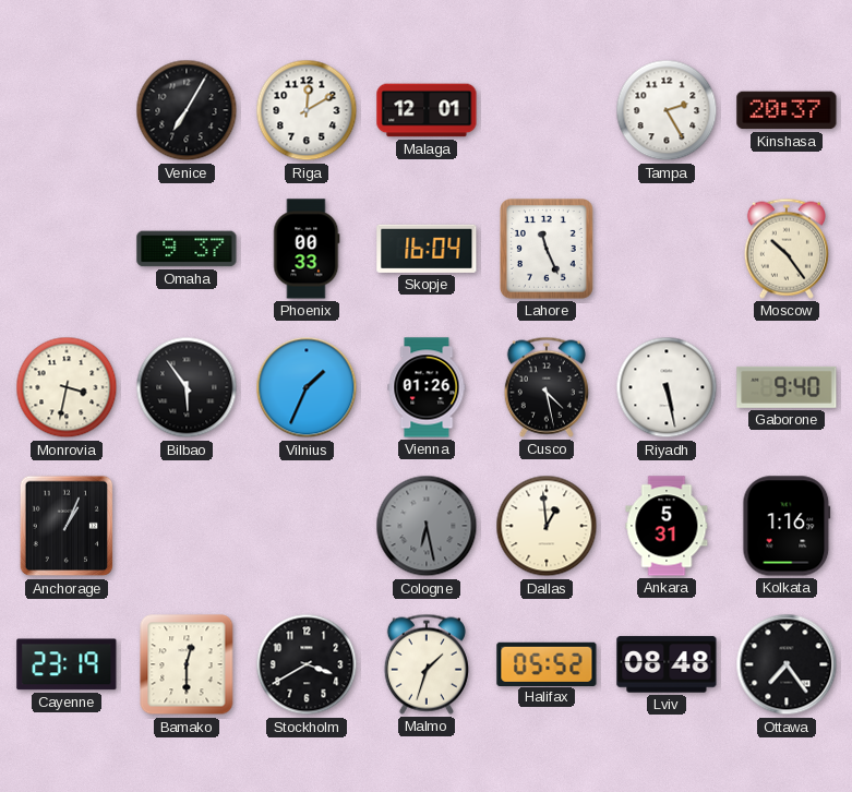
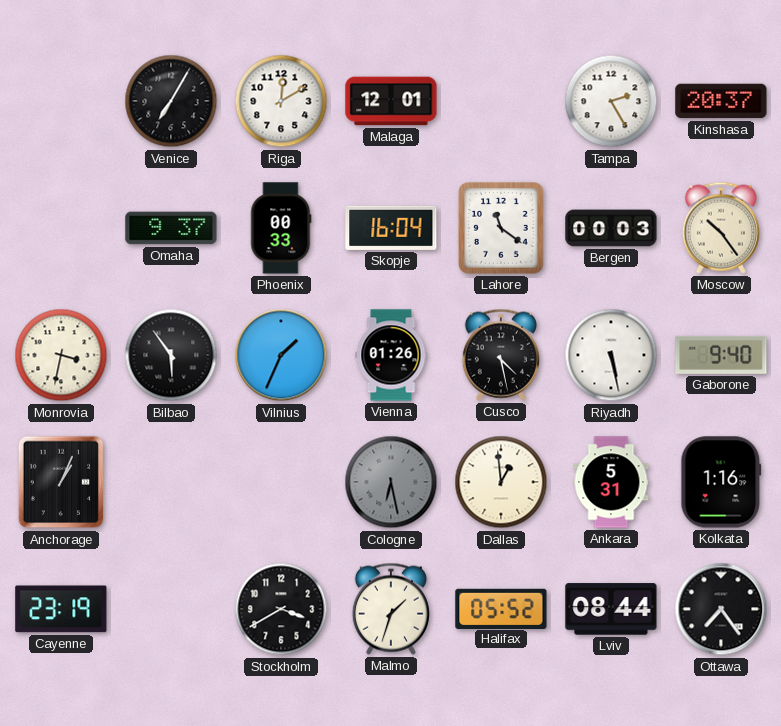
Lahore: 11:26 -> 11:21 (502, 229)
Bergen: none -> 00:03 (611, 228)
Bamako: 12:30 -> none (187, 664)
Lviv: 08:48 -> 08:44 (611, 609)
